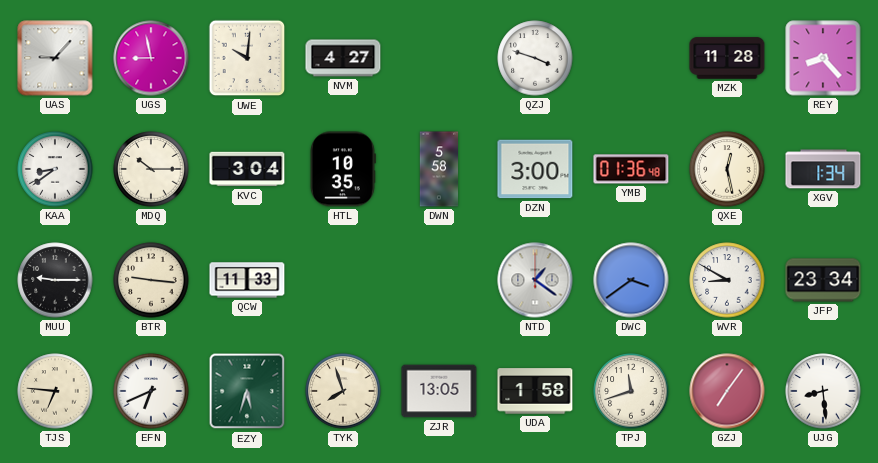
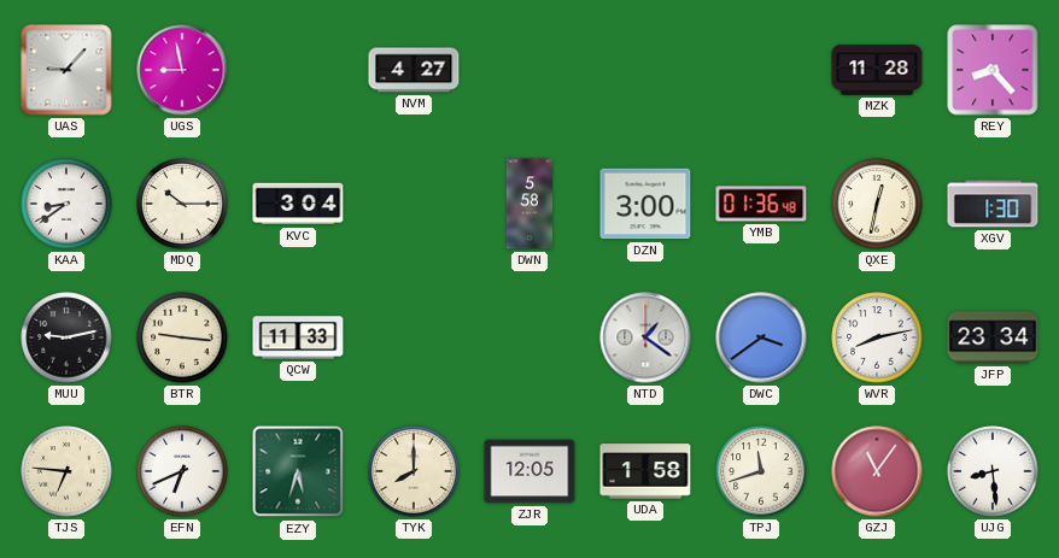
UWE: 10:01 -> none (247, 58)
QZJ: 3:48 -> none (535, 58)
HTL: 10:35 -> none (342, 169)
QXE: 12:28 -> 12:32 (877, 204)
XGV: 1:34 -> 1:30 (993, 204)
MUU: 9:15 -> 9:13 (66, 337)
WVR: 8:50 -> 8:13 (877, 337)
TYK: 7:57 -> 8:00 (414, 471)
ZJR: 13:05 -> 12:05 (529, 471)
GZJ: 7:06 -> 11:06 (877, 471)
